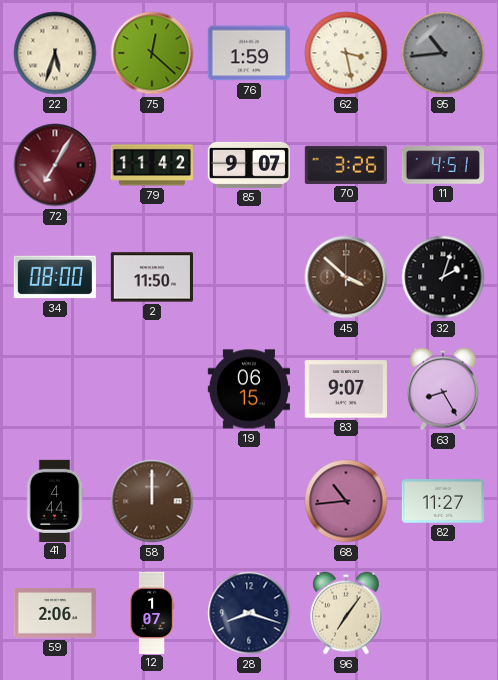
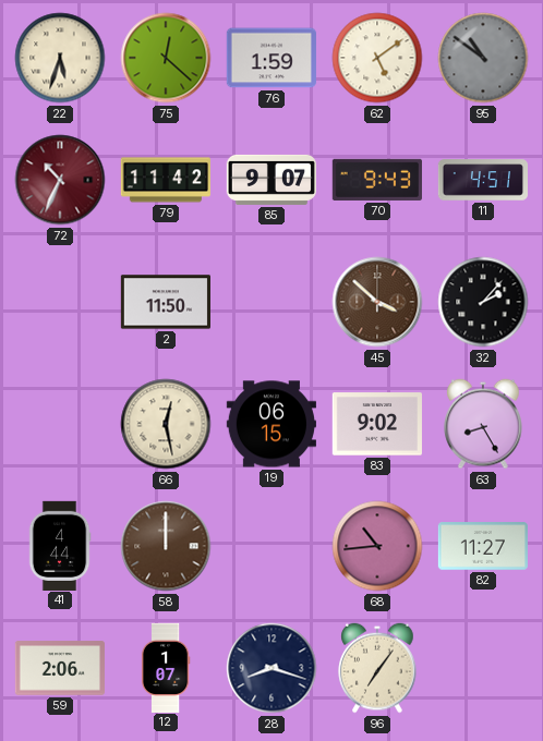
62: 3:28 -> 5:09 (377, 58)
95: 10:44 -> 10:51 (483, 58)
72: 7:05 -> 10:34 (60, 180)
70: 3:26 -> 9:43 (377, 180)
34: 08:00 -> none (55, 277)
32: 2:03 -> 2:07 (483, 302)
66: none -> 12:28 (166, 424)
83: 9:07 -> 9:02 (377, 424)
